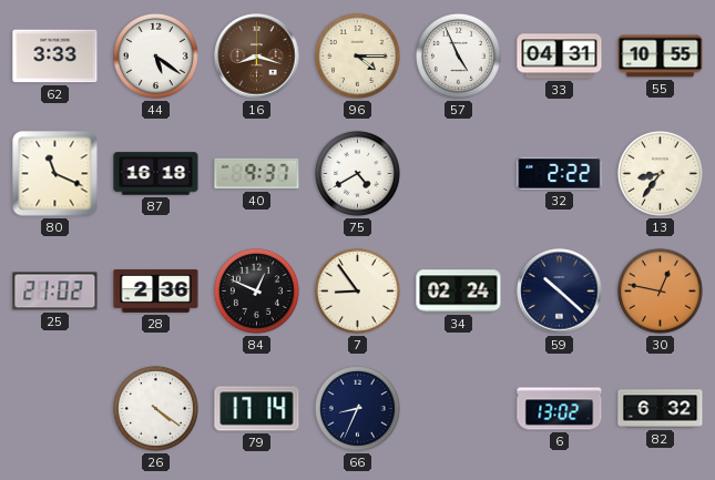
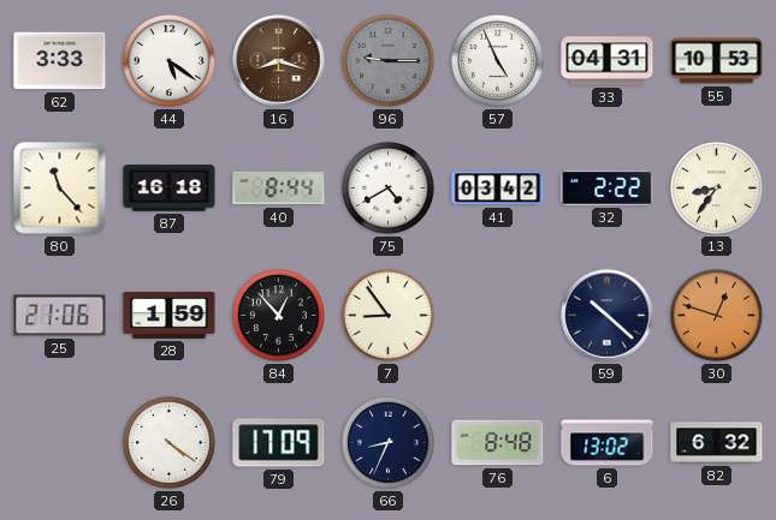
96: 4:15 -> 9:15 (387, 60)
96 dial: cream -> grey (387, 60)
55: 10:55 -> 10:53 (717, 61)
80: 11:19 -> 11:23 (60, 189)
40: 9:37 -> 8:44 (279, 189)
41: none -> 03:42 (498, 189)
25: 21:02 -> 21:06 (60, 316)
28: 2:36 -> 1:59 (170, 315)
84: 12:49 -> 12:53 (278, 315)
34: 02:24 -> none (459, 292)
30: 12:47 -> 12:48 (716, 315)
79: 17:14 -> 17:09 (279, 443)
76: none -> 8:48 (498, 443)
